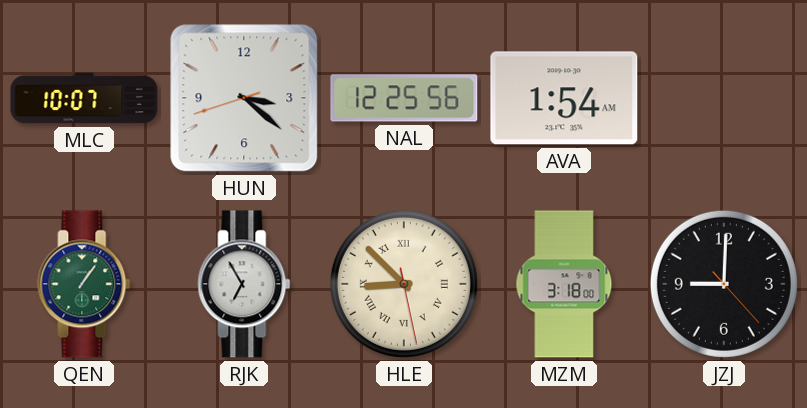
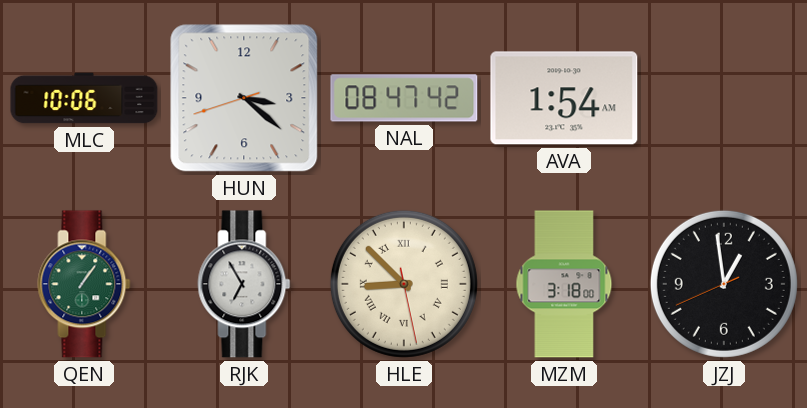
MLC: 10:07 -> 10:06 (84, 98)
NAL: 12:25 -> 08:47 (404, 98)
JZJ: 9:00 -> 12:58 (724, 284)
